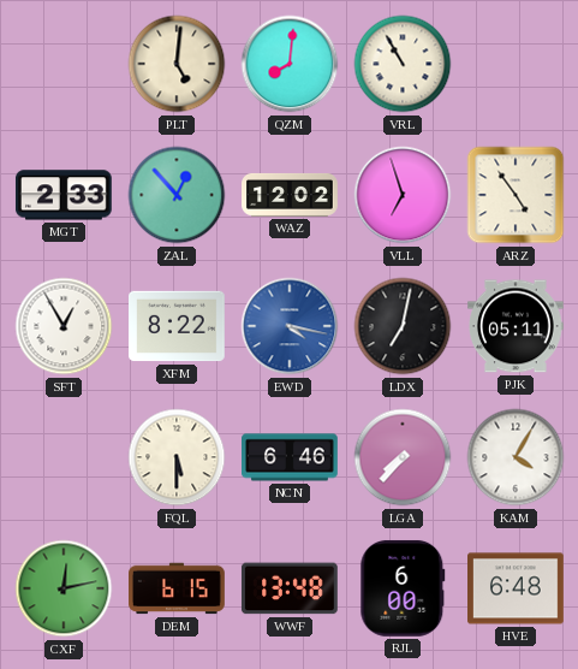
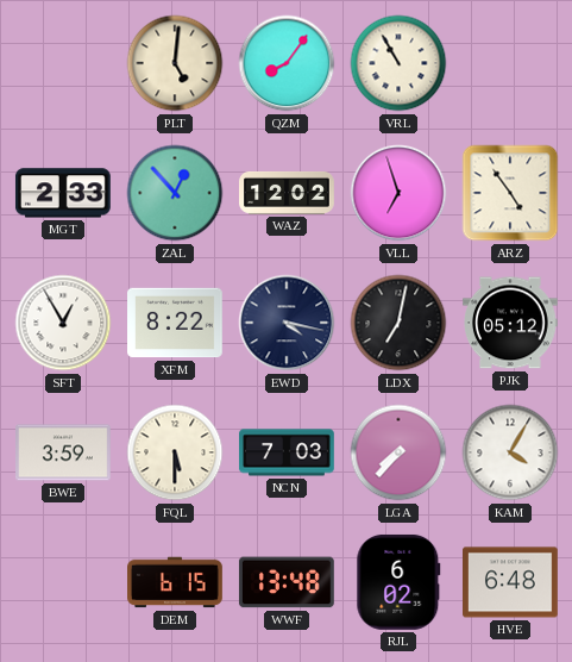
QZM: 8:01 -> 8:06 (287, 63)
EWD dial: blue -> navy (287, 323)
PJK: 05:11 -> 05:12 (511, 323)
BWE: none -> 3:59 (64, 452)
NCN: 6:46 -> 7:03 (288, 452)
CXF: 12:13 -> none (64, 588)
RJL: 6:00 -> 6:02 (398, 582)
